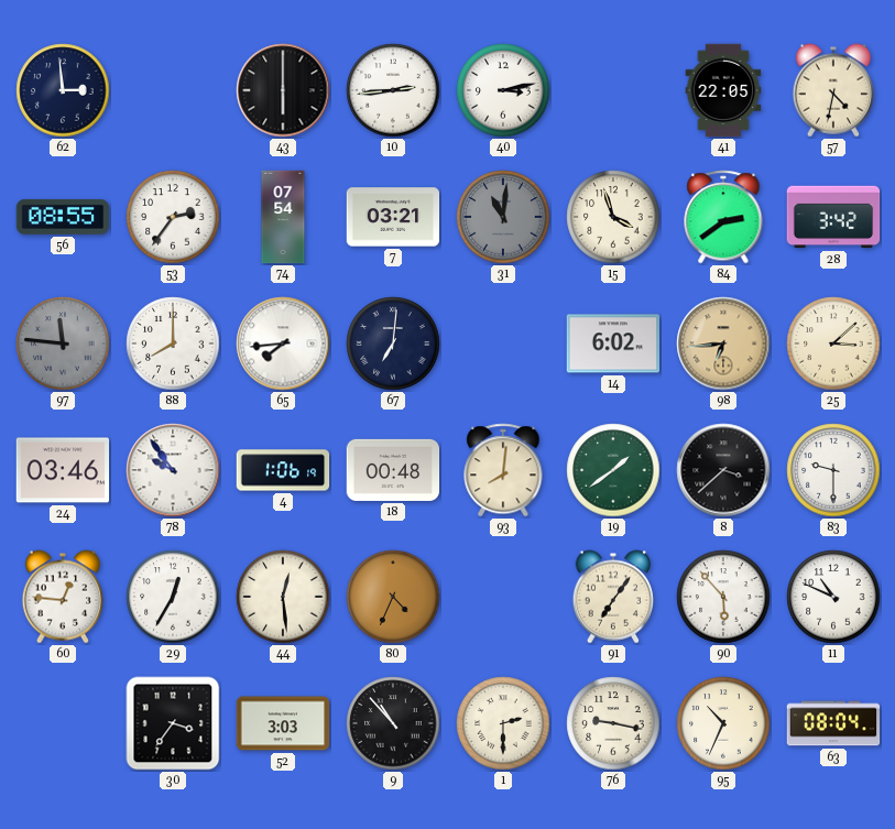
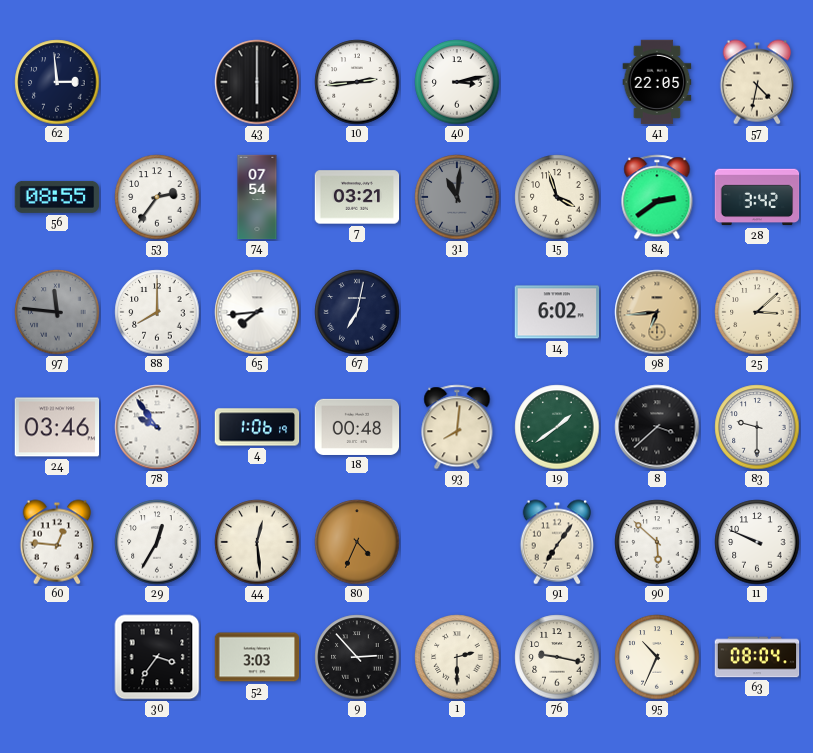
67: 7:01 -> 7:02 (357, 312)
90: 5:53 -> 5:52 (657, 542)
11: 10:49 -> 9:49 (757, 542)
9: 10:53 -> 2:53 (357, 657)
